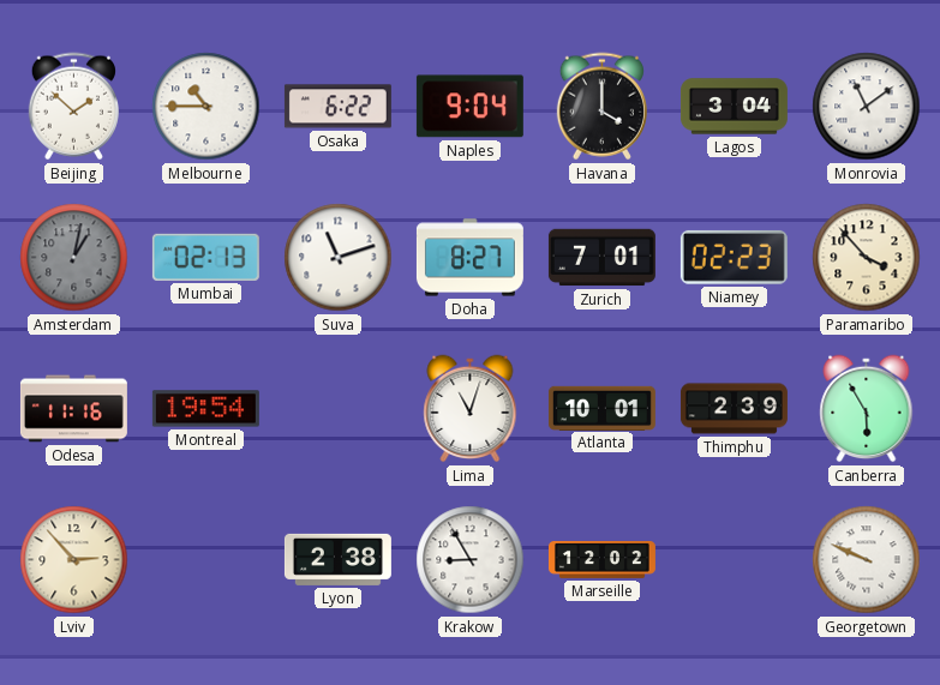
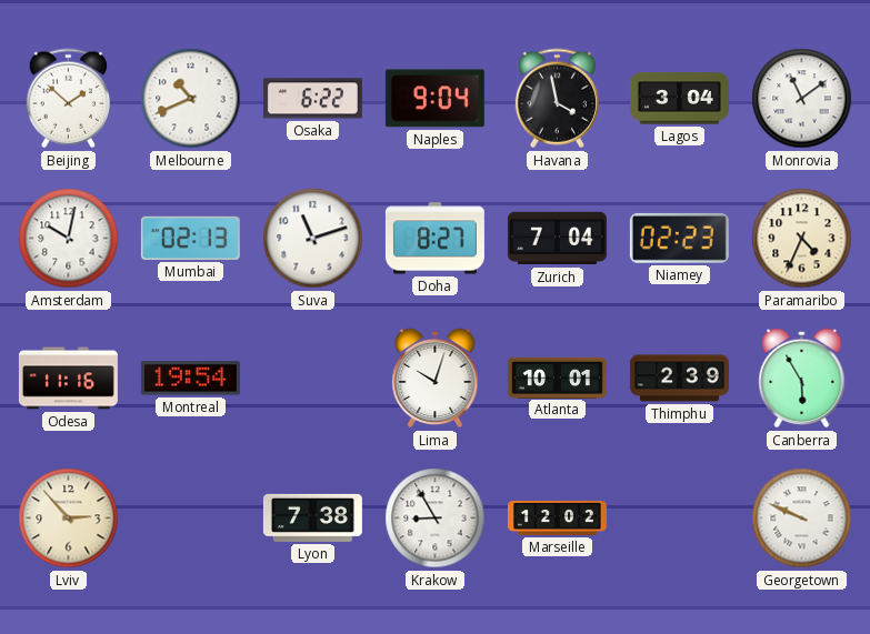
Melbourne: 10:45 -> 10:41 (191, 99)
Havana: 4:00 -> 3:58 (557, 99)
Amsterdam: 1:02 -> 10:02 (69, 239)
Amsterdam dial: grey -> white (69, 239)
Zurich: 7:01 -> 7:04 (557, 239)
Paramaribo: 3:53 -> 4:34 (802, 239)
Lima: 11:03 -> 10:03 (436, 379)
Lyon: 2:38 -> 7:38 (312, 517)
